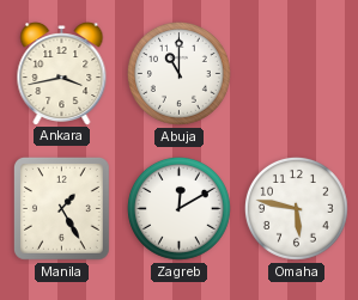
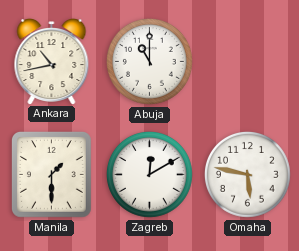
Ankara: 3:43 -> 10:43 (52, 62)
Manila: 1:25 -> 1:30 (51, 174)
